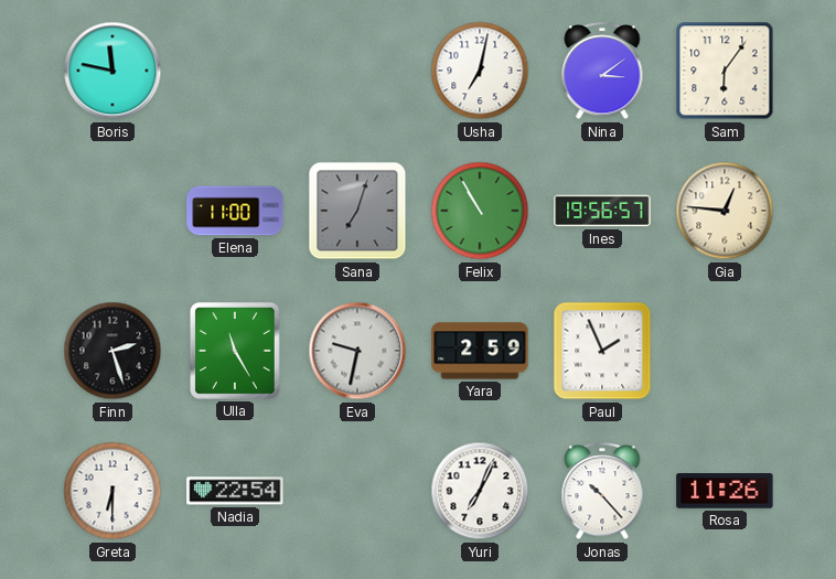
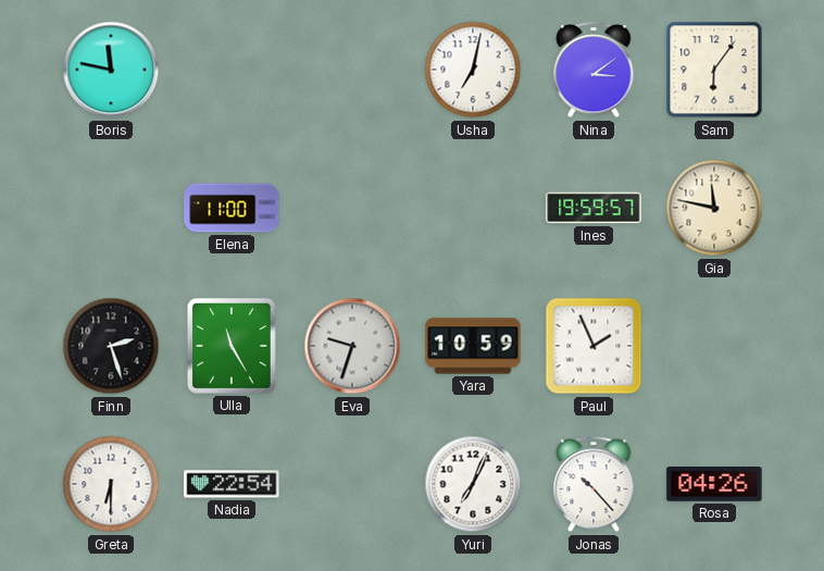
Sana: 7:03 -> none (357, 211)
Felix: 10:55 -> none (480, 211)
Ines: 19:56 -> 19:59 (594, 208)
Gia: 12:46 -> 11:47 (714, 208)
Eva: 9:32 -> 9:33 (352, 346)
Yara: 2:59 -> 10:59 (473, 346)
Rosa: 11:26 -> 04:26 (714, 484)
